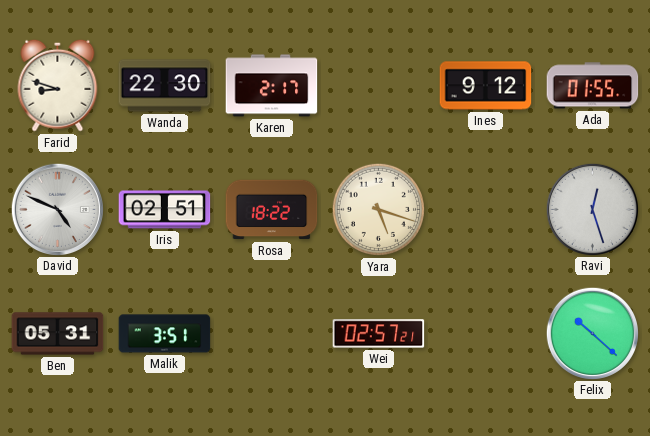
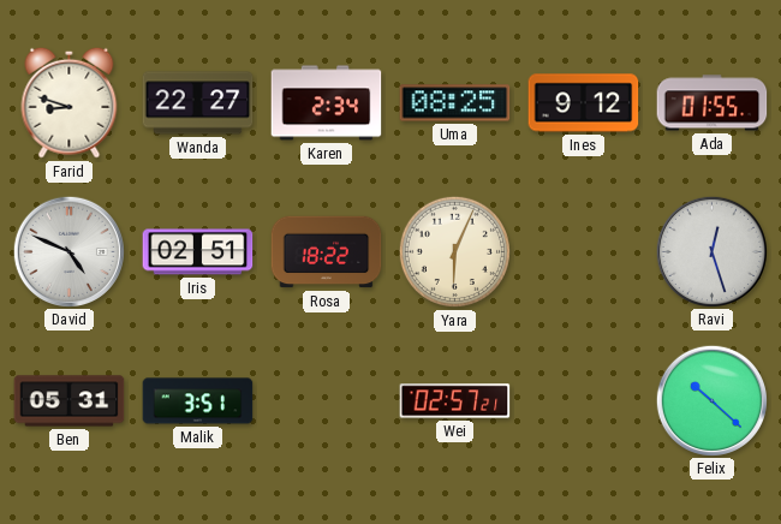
Wanda: 22:30 -> 22:27 (198, 103)
Karen: 2:17 -> 2:34 (327, 103)
Uma: none -> 08:25 (455, 103)
Yara: 5:18 -> 6:04 (454, 251)
